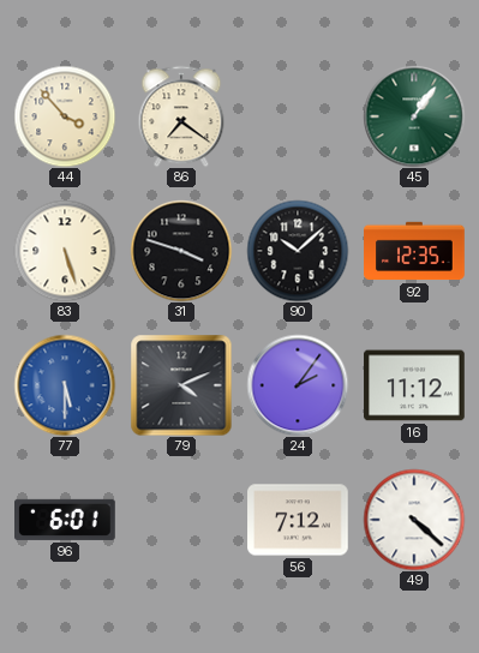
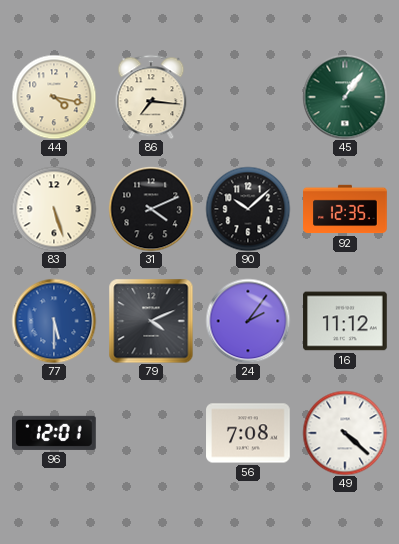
44: 3:53 -> 4:17 (54, 97)
86: 7:21 -> 7:16 (151, 97)
31: 3:48 -> 4:11 (151, 209)
96: 6:01 -> 12:01 (55, 433)
56: 7:12 -> 7:08 (248, 433)
